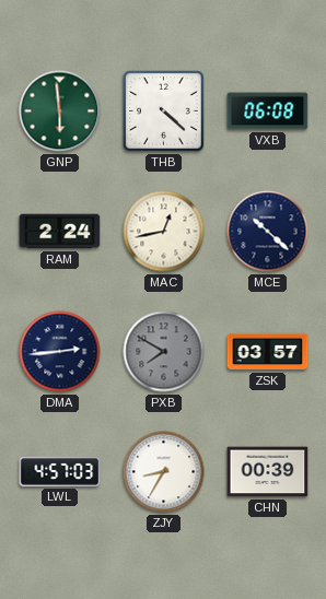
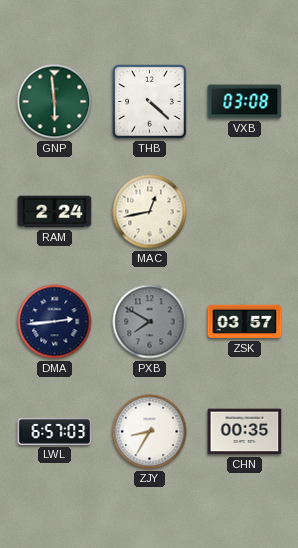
VXB: 06:08 -> 03:08 (245, 102)
MCE: 10:22 -> none (268, 232)
LWL: 4:57 -> 6:57 (55, 432)
CHN: 00:39 -> 00:35 (245, 432)
